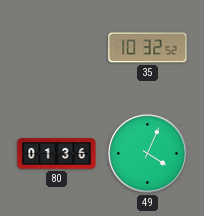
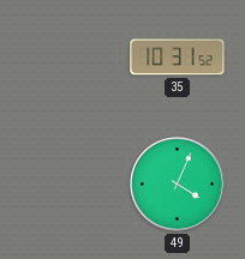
35: 10:32 -> 10:31 (178, 58)
80: 01:36 -> none (57, 154)
